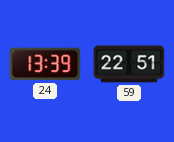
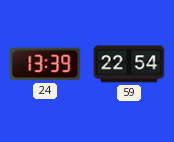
59: 22:51 -> 22:54 (129, 64)
